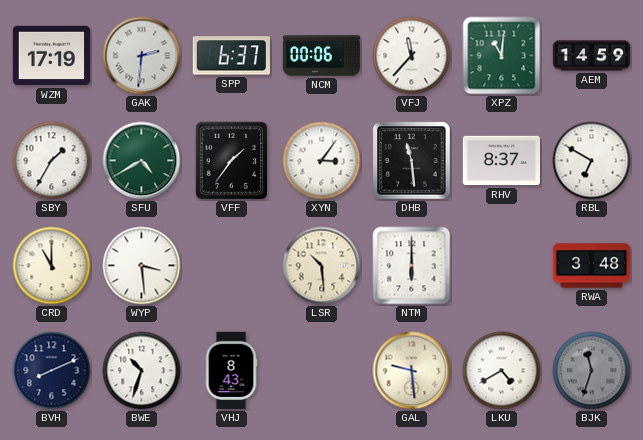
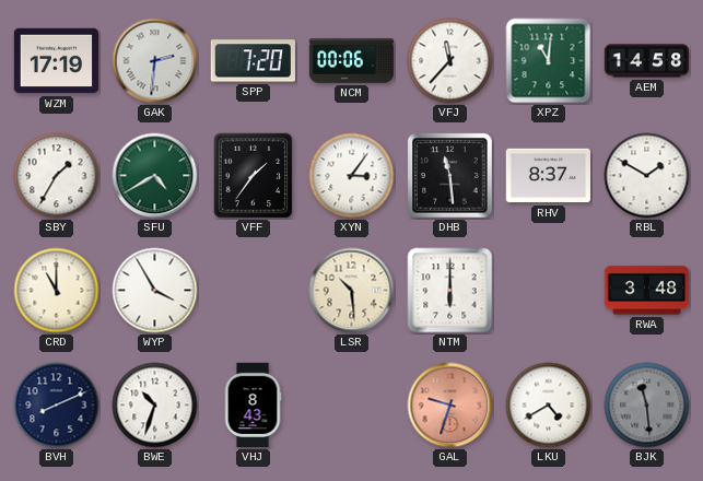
SPP: 6:37 -> 7:20 (253, 61)
AEM: 14:59 -> 14:58 (647, 61)
RBL: 6:50 -> 1:50 (647, 176)
WYP: 3:29 -> 3:55 (155, 291)
GAL: 9:29 -> 9:33 (450, 406)
GAL dial: cream -> salmon (450, 406)
BJK: 11:33 -> 11:29 (647, 406)
